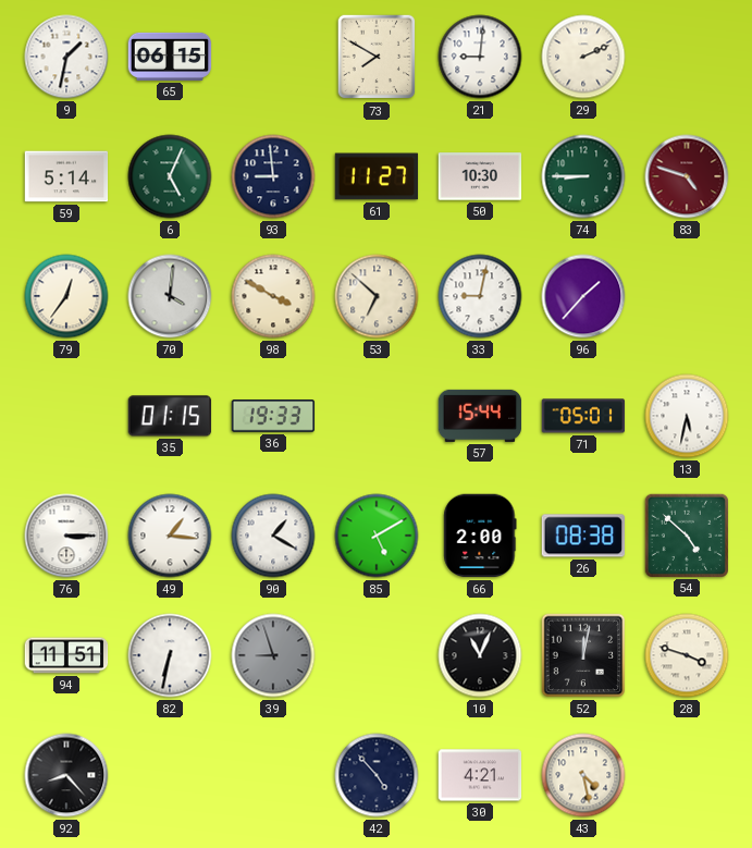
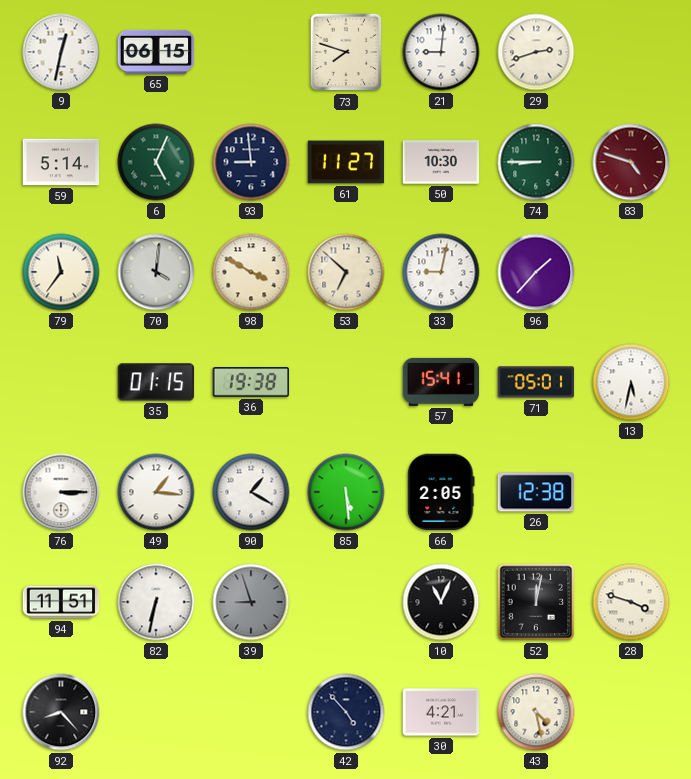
9: 1:32 -> 12:32 (61, 52)
73: 7:50 -> 7:48 (346, 52)
29: 2:11 -> 2:42 (536, 52)
79: 12:36 -> 11:36 (61, 272)
36: 19:33 -> 19:38 (251, 382)
57: 15:44 -> 15:41 (441, 382)
85: 5:10 -> 5:29 (346, 492)
66: 2:00 -> 2:05 (441, 492)
26: 08:38 -> 12:38 (536, 492)
54: 4:52 -> none (686, 534)
